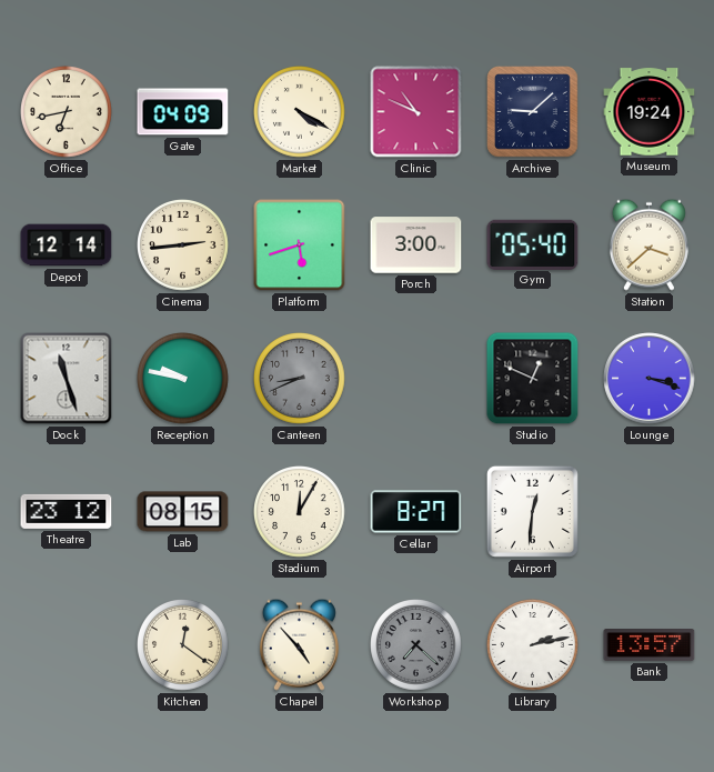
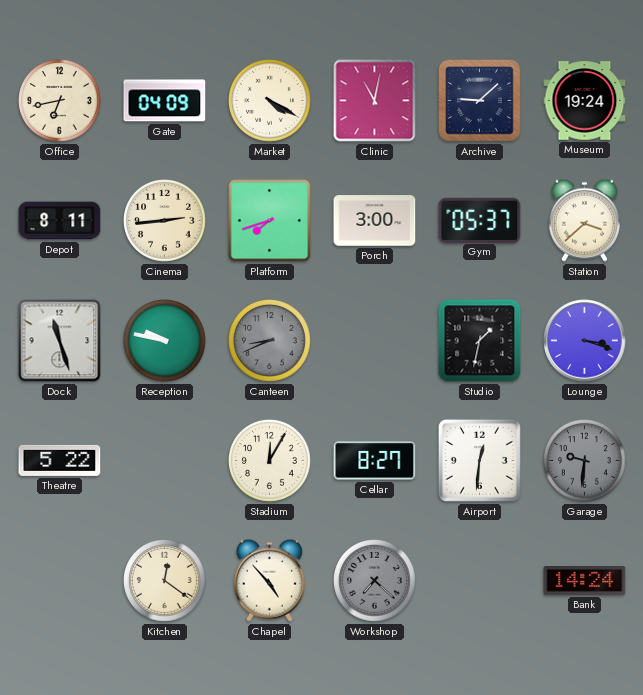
Clinic: 10:49 -> 11:02 (375, 101)
Depot: 12:14 -> 8:11 (60, 221)
Platform: 5:42 -> 7:42 (270, 221)
Gym: 05:40 -> 05:37 (480, 220)
Studio: 12:49 -> 1:32 (480, 341)
Theatre: 23:12 -> 5:22 (60, 460)
Lab: 08:15 -> none (183, 512)
Garage: none -> 9:31 (585, 461)
Library: 2:13 -> none (533, 645)
Bank: 13:57 -> 14:24 (585, 581)
